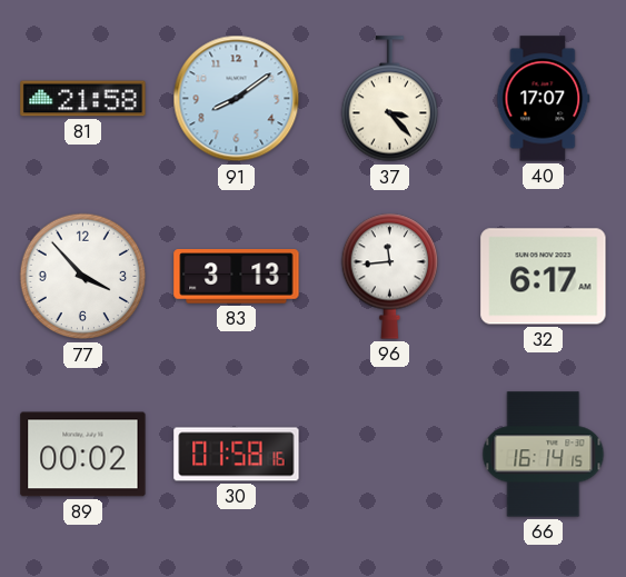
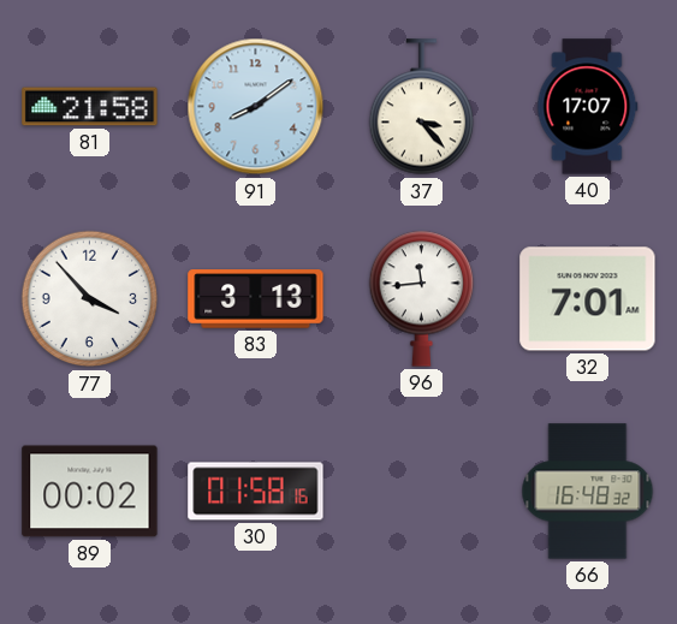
32: 6:17 -> 7:01 (588, 299)
66: 16:14 -> 16:48 (588, 492)
